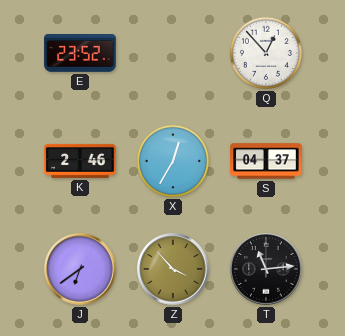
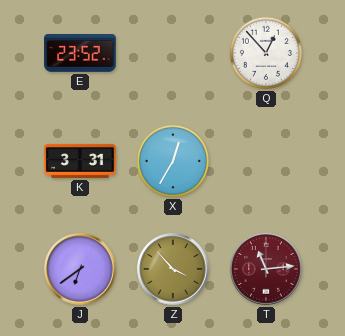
K: 2:46 -> 3:31 (80, 161)
S: 04:37 -> none (266, 161)
T dial: black -> burgundy (266, 269)
